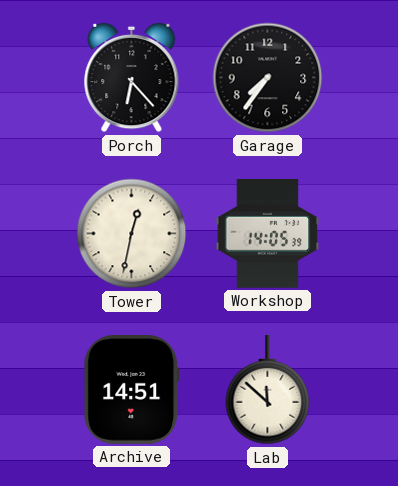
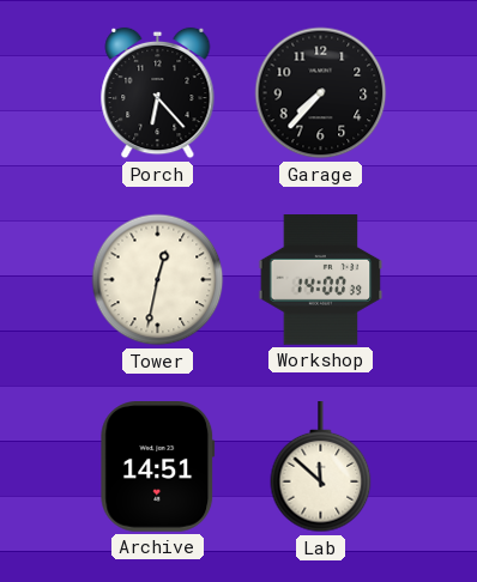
Garage: 7:36 -> 7:37 (321, 93)
Workshop: 14:05 -> 14:00 (321, 280)
